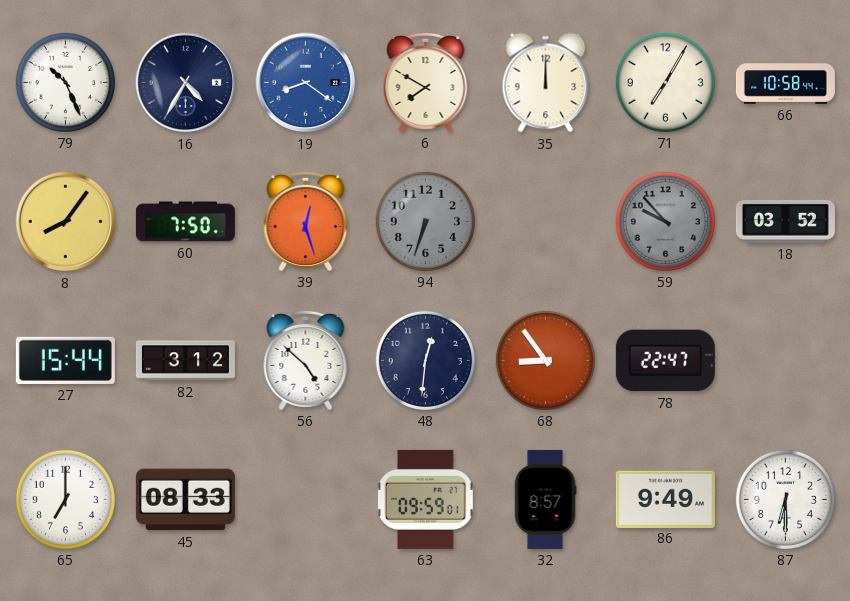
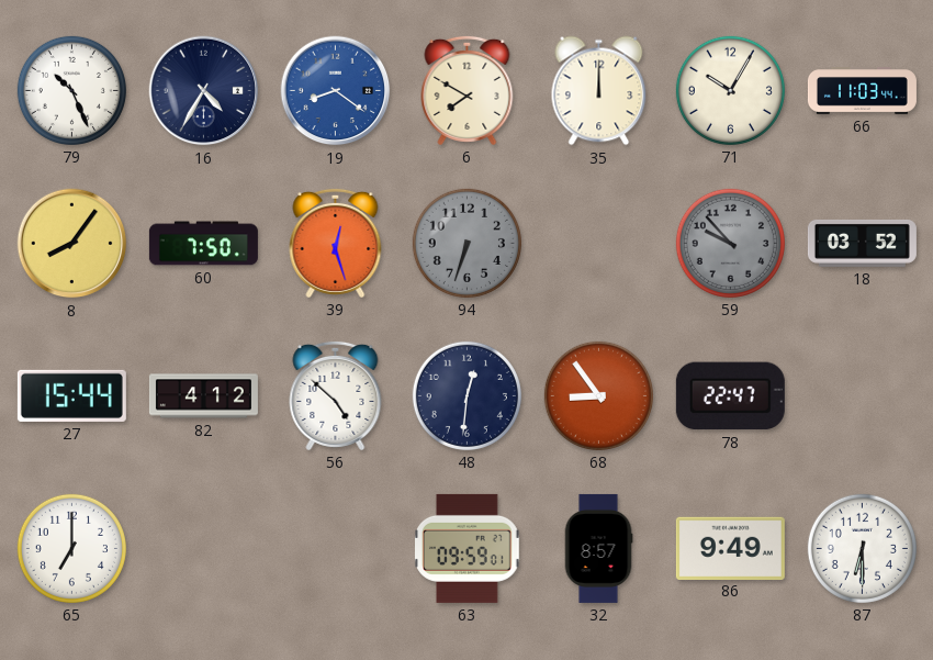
71: 7:05 -> 10:05 (730, 90)
66: 10:58 -> 11:03 (862, 91)
82: 3:12 -> 4:12 (203, 396)
45: 08:33 -> none (185, 500)
